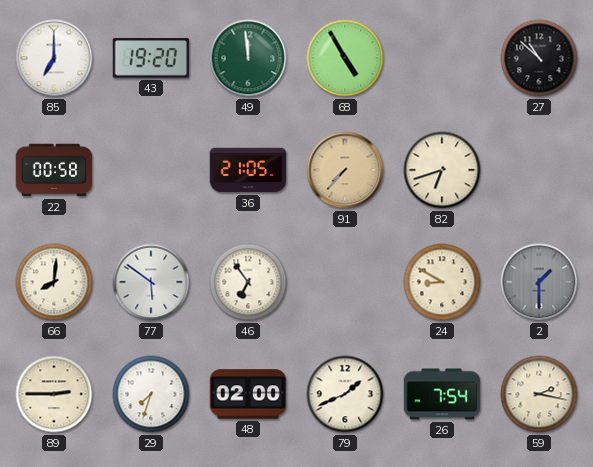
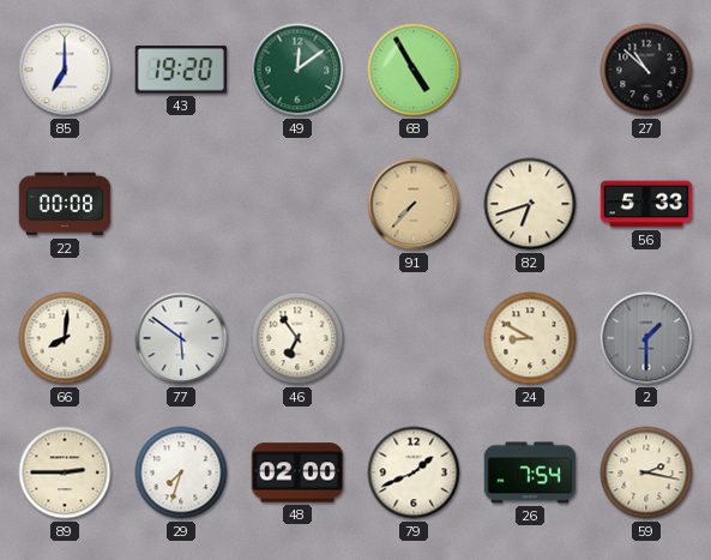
49: 11:59 -> 12:09 (297, 70)
22: 00:58 -> 00:08 (65, 204)
36: 21:05 -> none (248, 170)
56: none -> 5:33 (646, 204)
